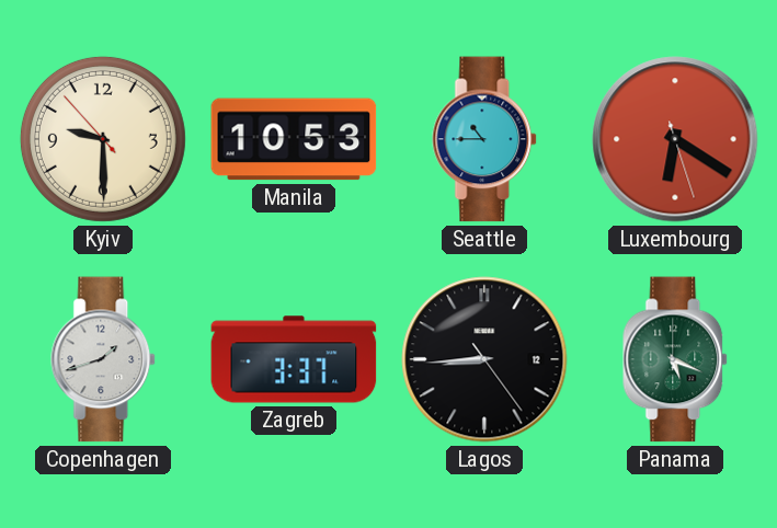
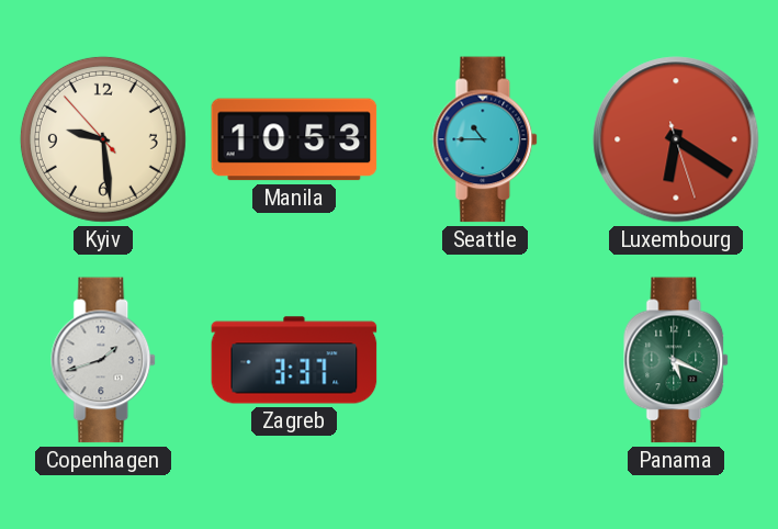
Kyiv: 9:29 -> 9:28 (103, 139)
Lagos: 8:44 -> none (484, 359)
